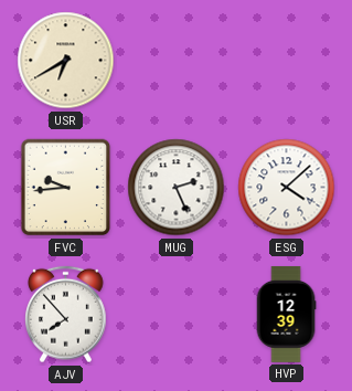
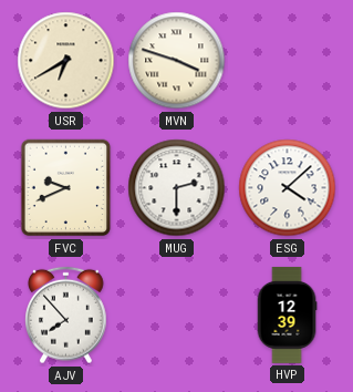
MVN: none -> 3:48 (177, 61)
FVC: 9:44 -> 9:41 (66, 188)
MUG: 2:26 -> 2:30 (177, 188)
